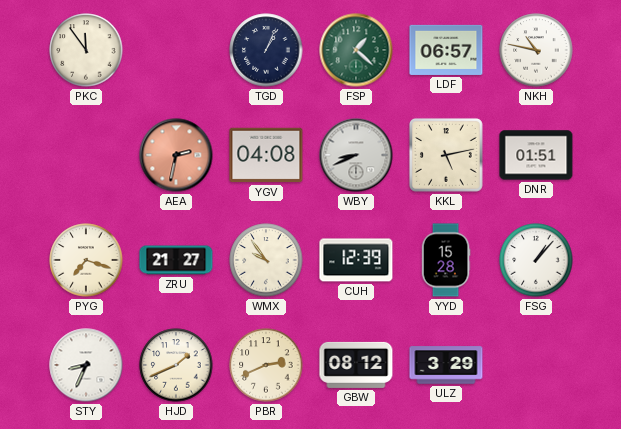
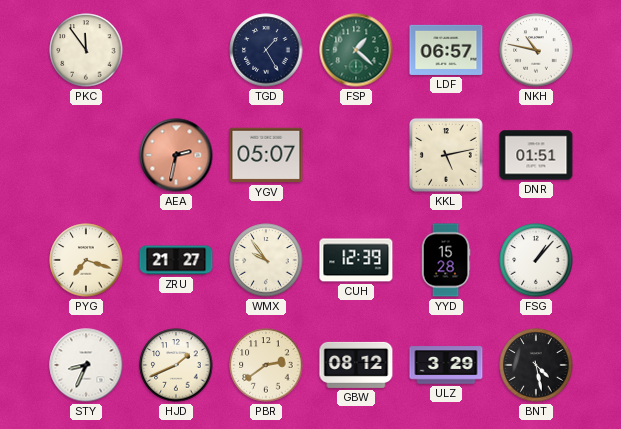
TGD: 1:04 -> 1:25 (266, 50)
YGV: 04:08 -> 05:07 (266, 155)
WBY: 8:41 -> none (356, 155)
PBR: 2:41 -> 2:39 (266, 365)
BNT: none -> 4:28 (536, 365)
